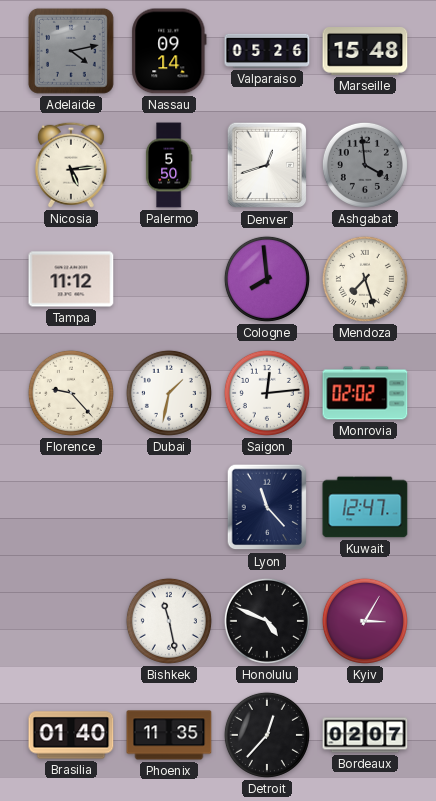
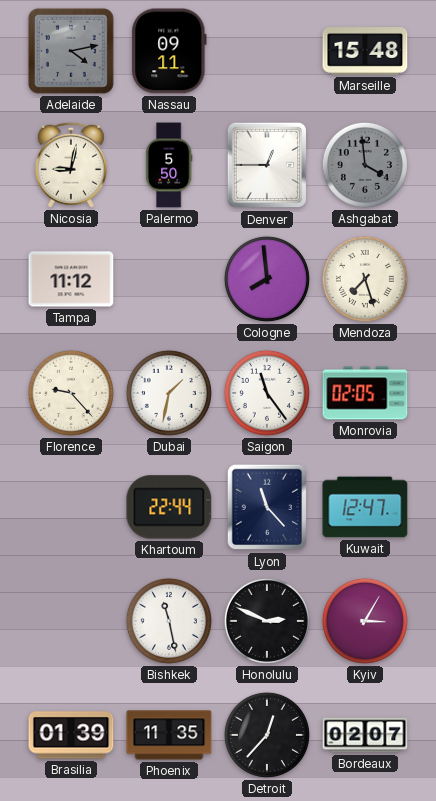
Nassau: 09:14 -> 09:11 (169, 51)
Valparaiso: 05:26 -> none (267, 51)
Nicosia: 5:14 -> 9:02 (71, 165)
Denver: 12:42 -> 12:45 (267, 165)
Saigon: 12:14 -> 11:24 (267, 393)
Monrovia: 02:02 -> 02:05 (365, 393)
Khartoum: none -> 22:44 (169, 507)
Honolulu: 4:49 -> 2:49 (267, 621)
Brasilia: 01:40 -> 01:39 (71, 735)
